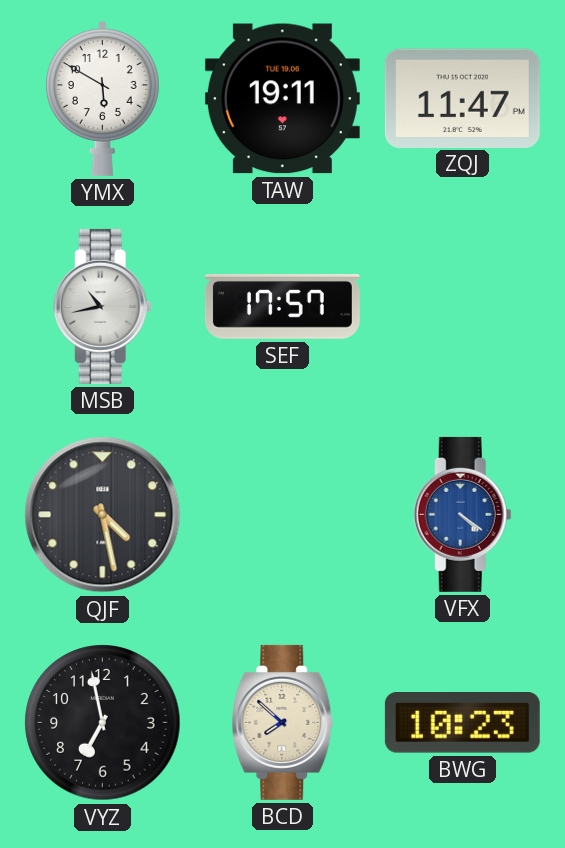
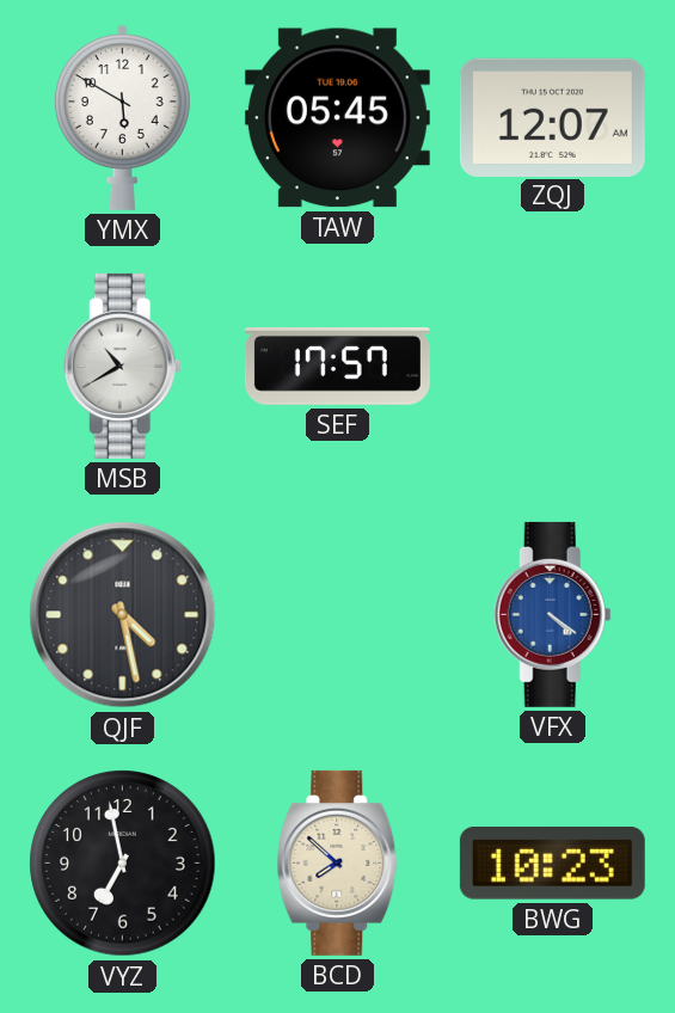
TAW: 19:11 -> 05:45 (337, 118)
ZQJ: 11:47 -> 12:07 (552, 117)
MSB: 10:43 -> 10:40 (122, 366)
